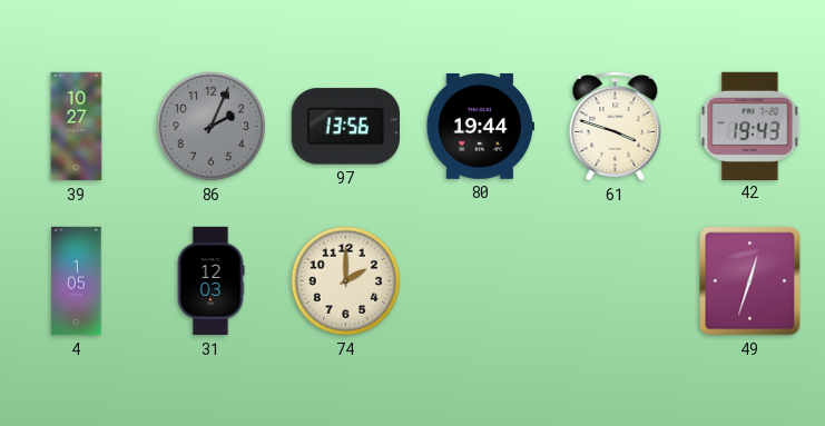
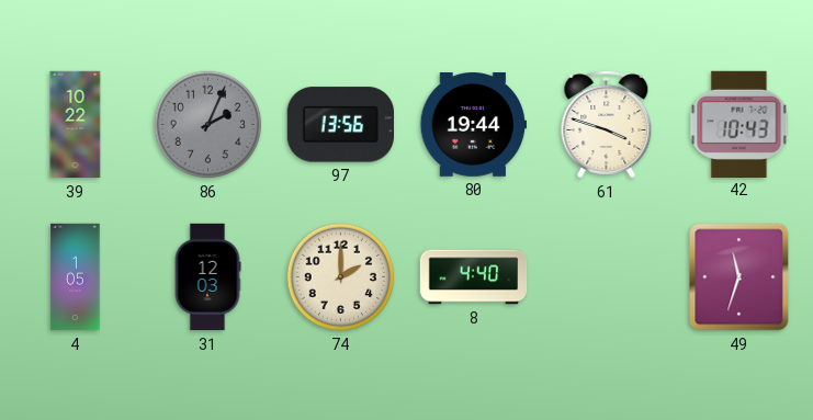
39: 10:27 -> 10:22 (76, 125)
42: 19:43 -> 10:43 (739, 124)
8: none -> 4:40 (474, 277)
49: 12:33 -> 11:33 (739, 277)
